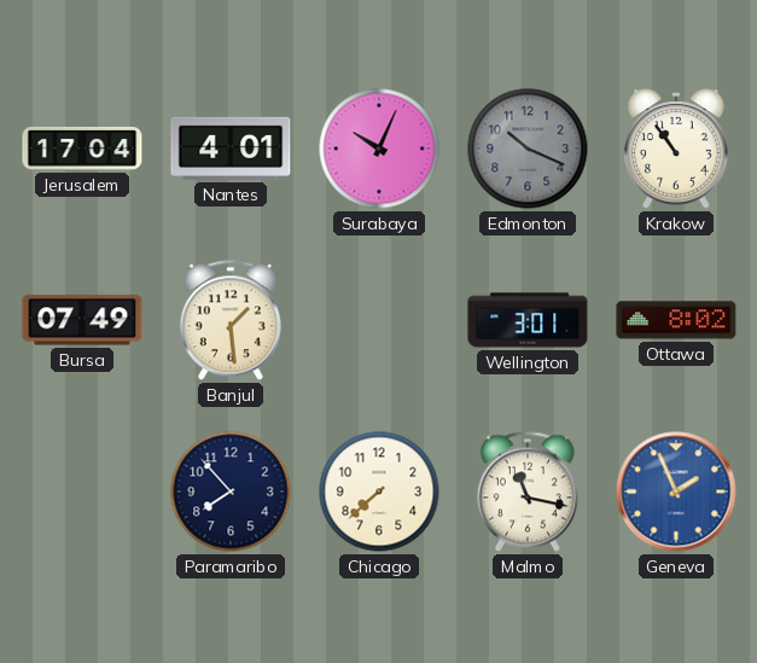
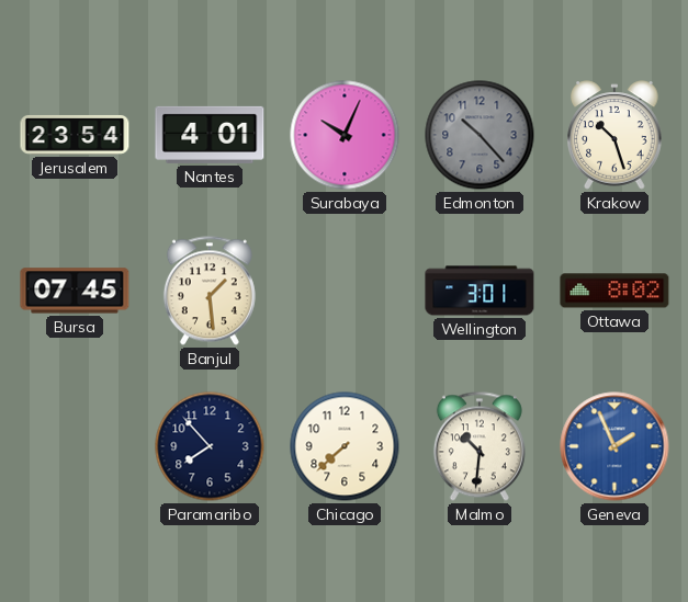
Jerusalem: 17:04 -> 23:54 (75, 135)
Edmonton: 10:19 -> 10:23 (480, 135)
Krakow: 10:54 -> 10:27 (614, 135)
Bursa: 07:49 -> 07:45 (75, 291)
Malmo: 11:17 -> 10:31 (480, 446)
